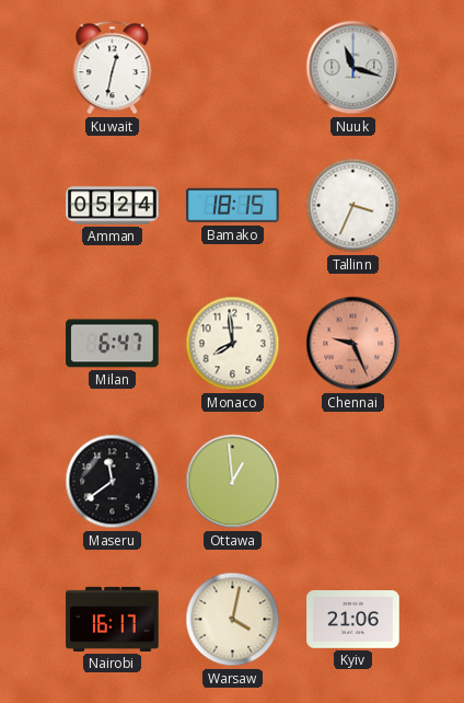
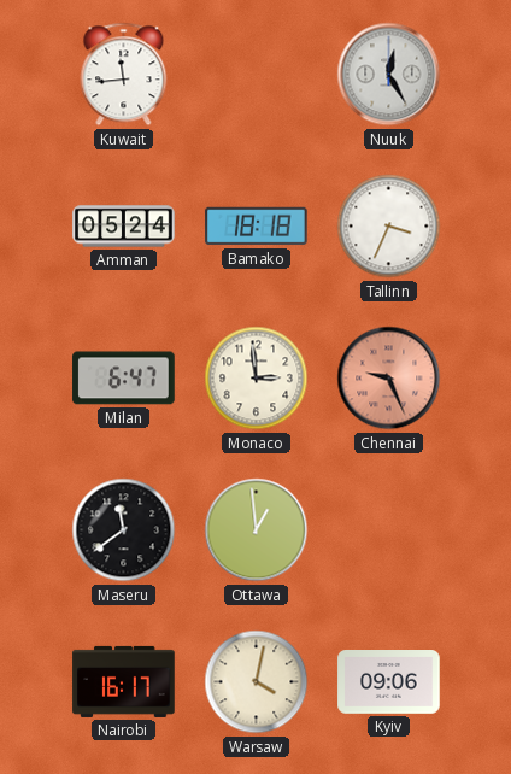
Kuwait: 12:32 -> 11:44 (124, 75)
Nuuk: 11:18 -> 12:25 (389, 75)
Bamako: 18:15 -> 18:18 (257, 227)
Monaco: 7:59 -> 2:59 (257, 379)
Kyiv: 21:06 -> 09:06 (389, 682)
